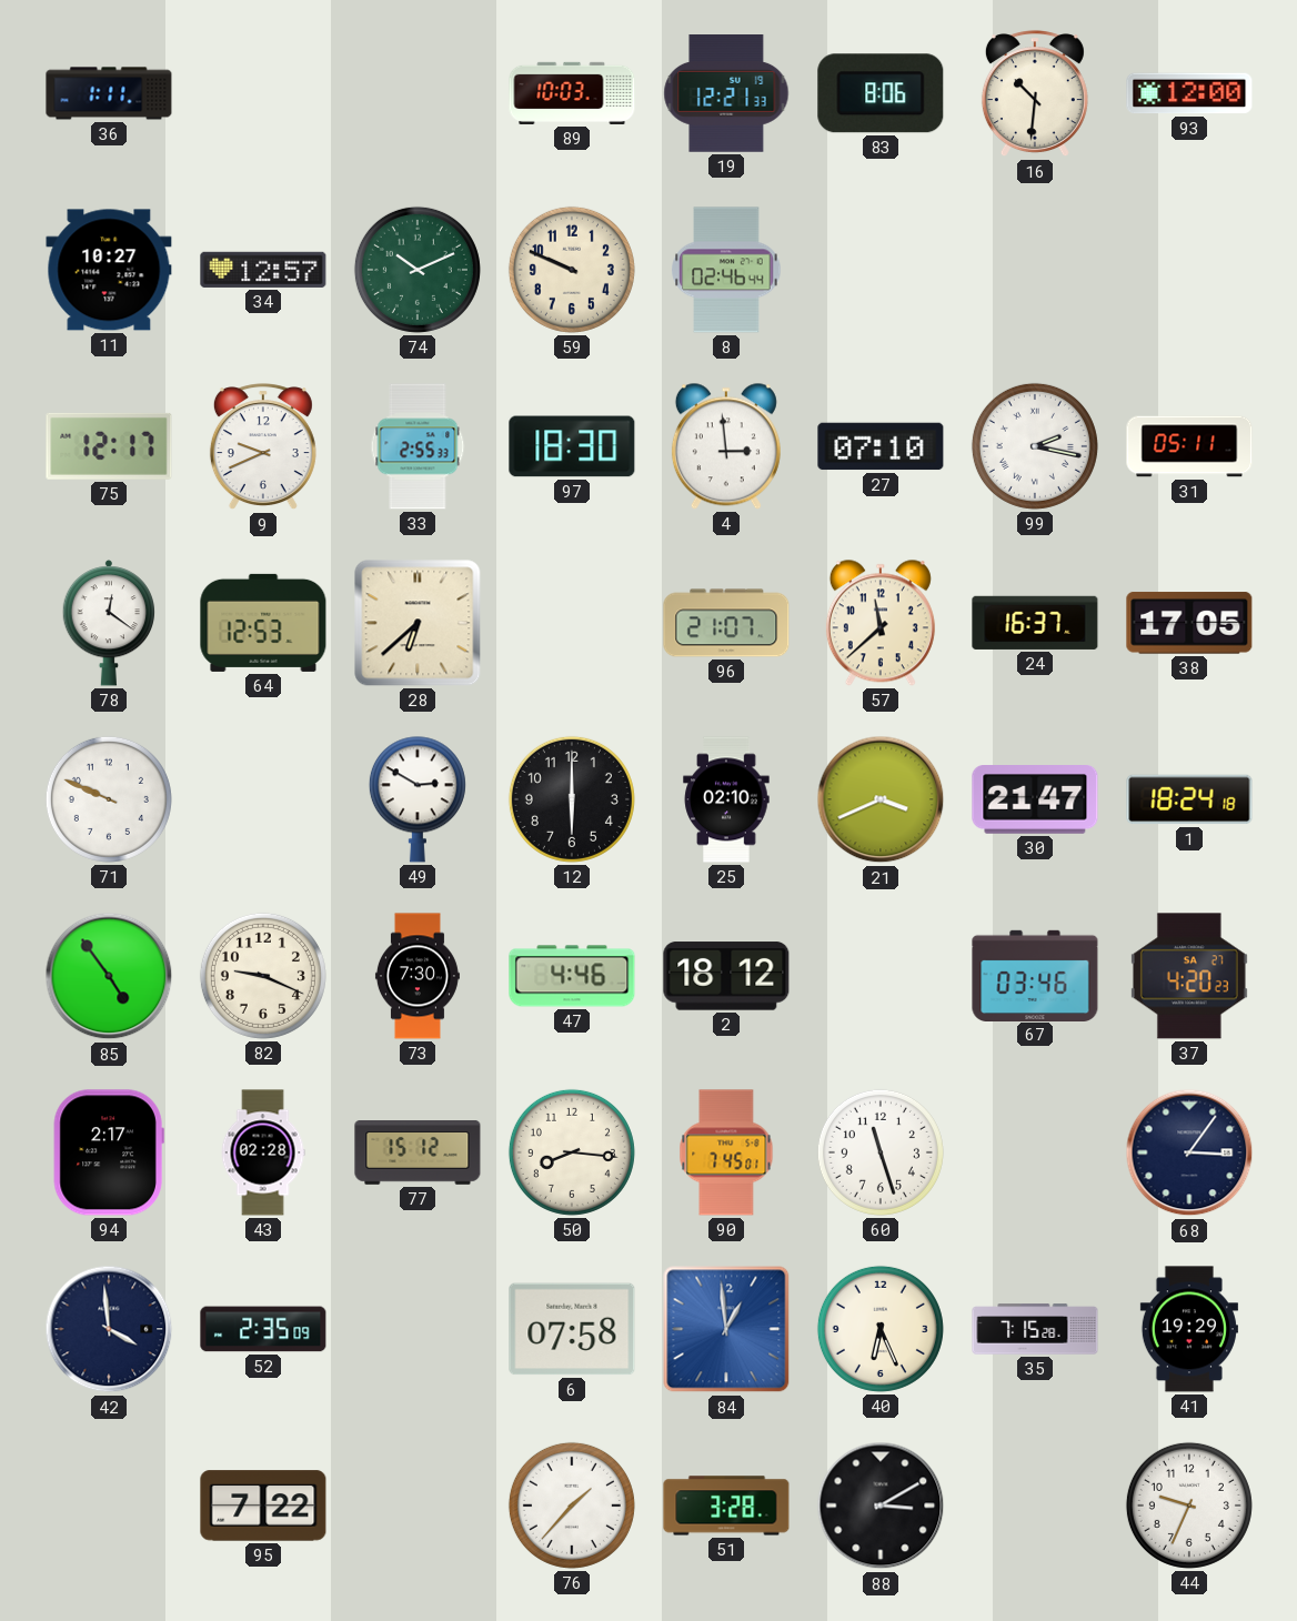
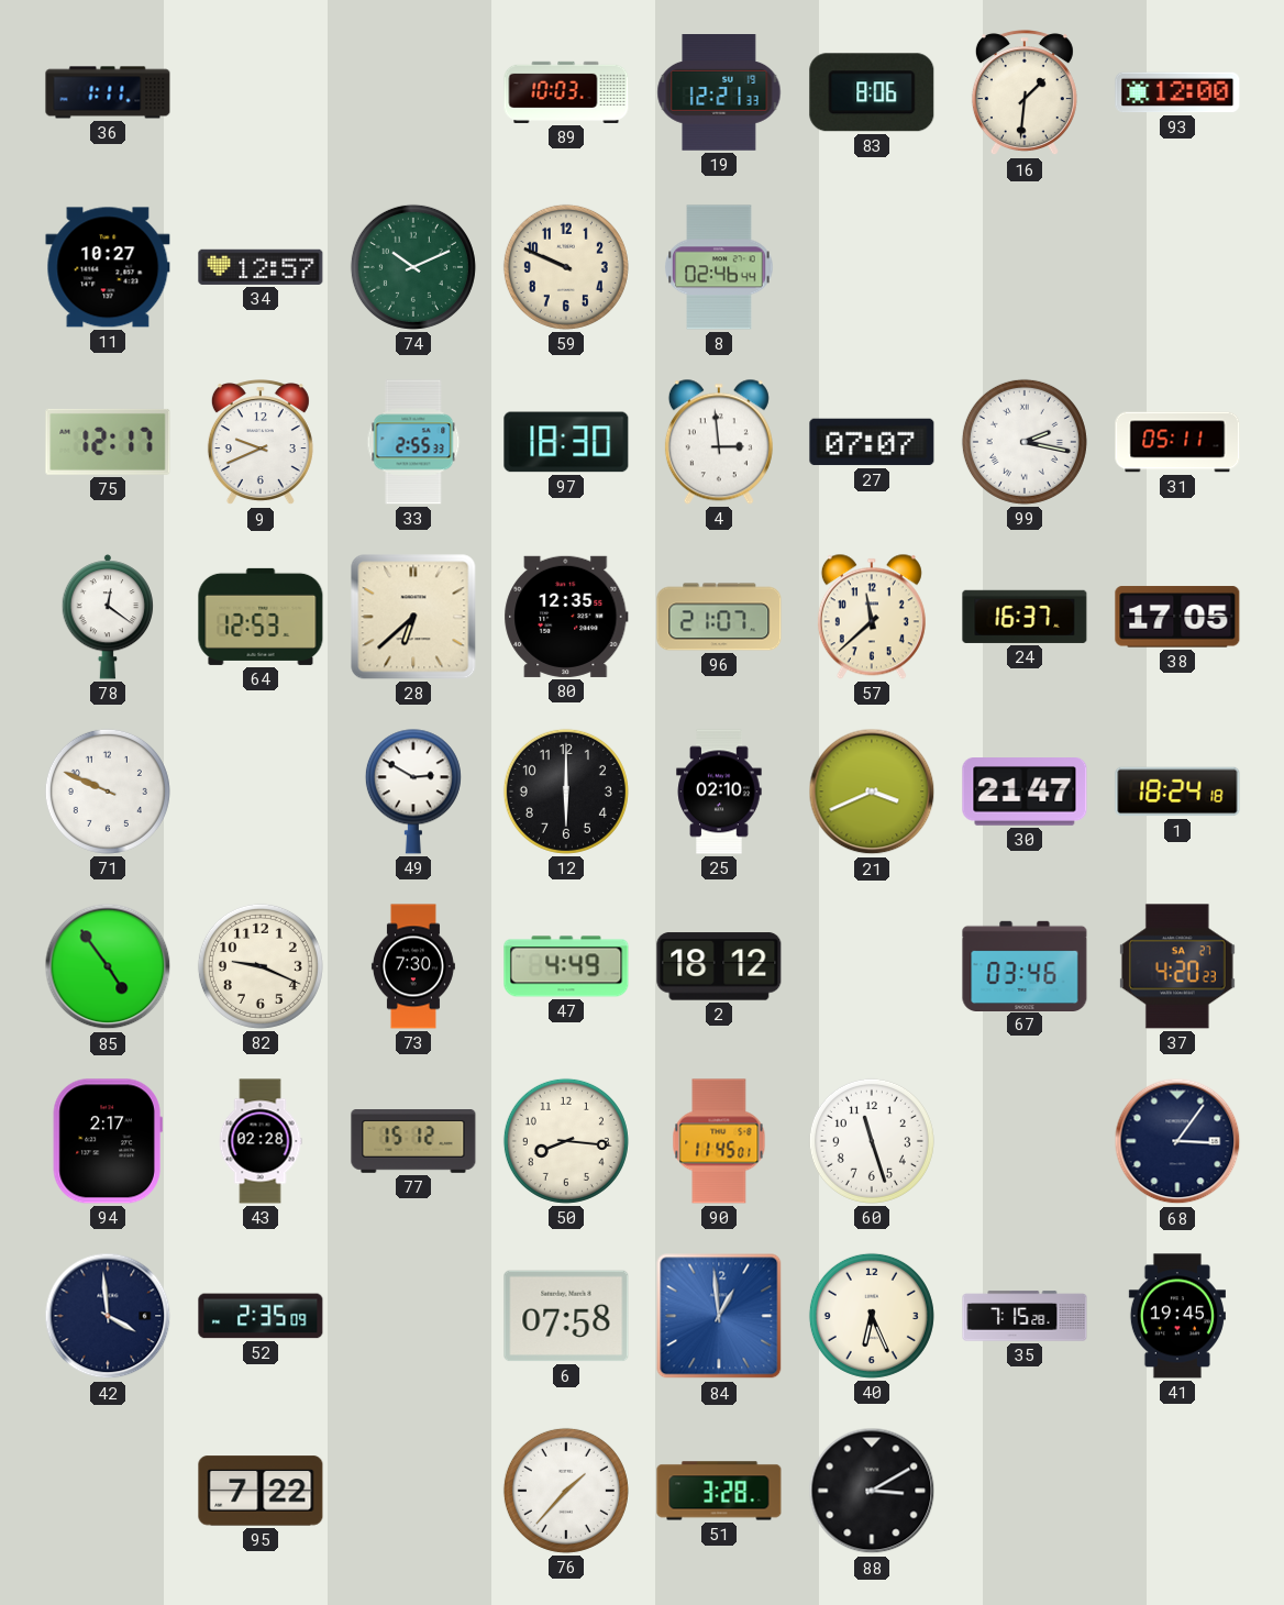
16: 10:31 -> 1:31 (1025, 93)
27: 07:10 -> 07:07 (872, 442)
80: none -> 12:35 (566, 617)
47: 4:46 -> 4:49 (566, 966)
90: 7:45 -> 11:45 (719, 1141)
41: 19:29 -> 19:45 (1177, 1316)
44: 9:34 -> none (1189, 1506)
